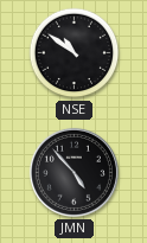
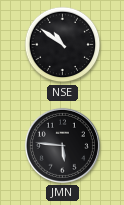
JMN: 4:53 -> 5:46 (62, 145)
